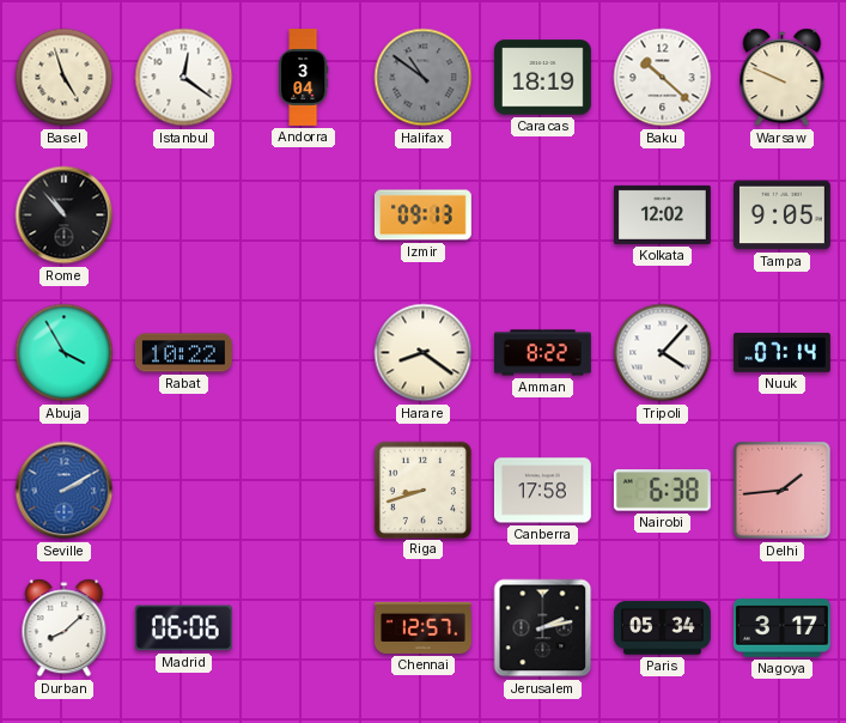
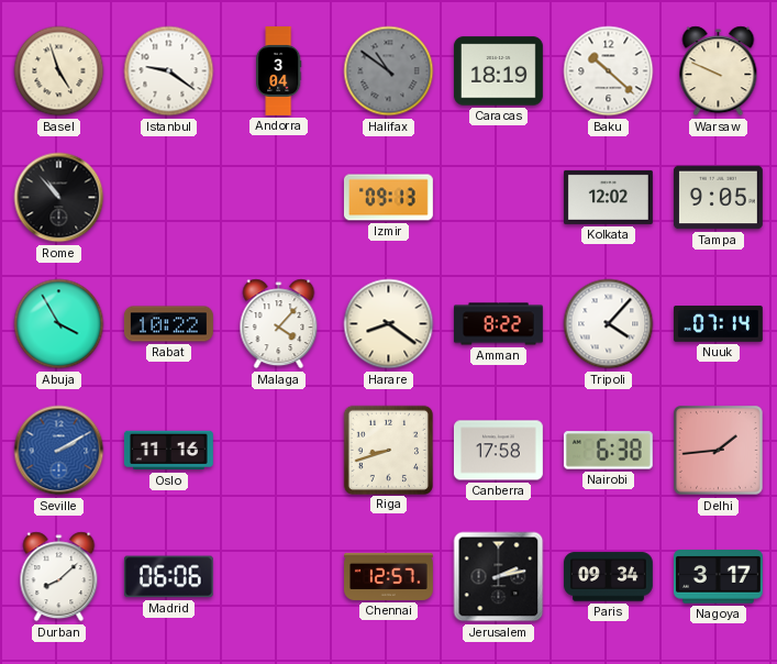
Istanbul: 12:21 -> 9:21 (169, 71)
Malaga: none -> 4:07 (279, 324)
Oslo: none -> 11:16 (169, 451)
Paris: 05:34 -> 09:34 (608, 577)
